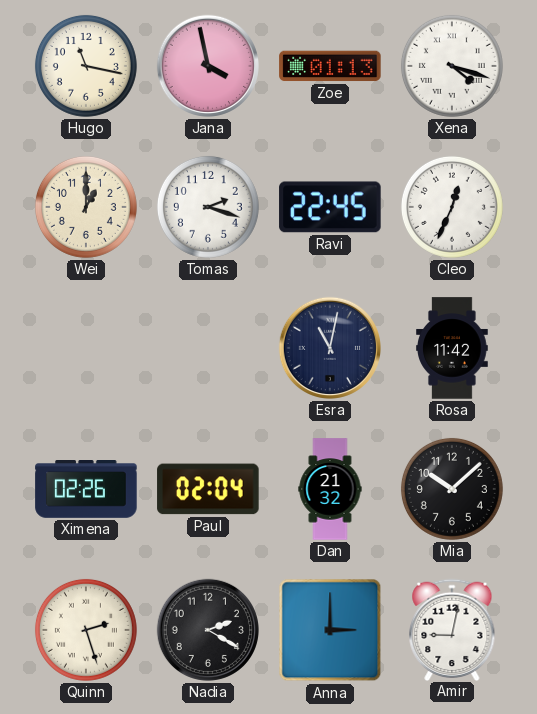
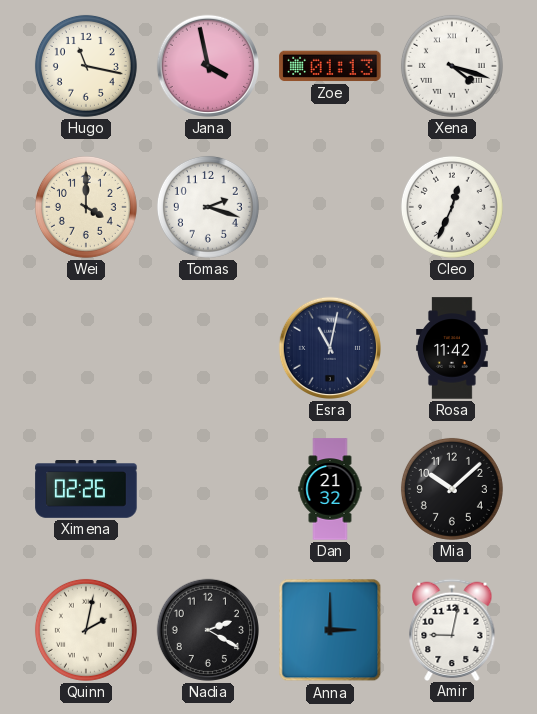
Wei: 1:00 -> 4:00 (86, 207)
Ravi: 22:45 -> none (330, 207)
Paul: 02:04 -> none (208, 489)
Quinn: 2:27 -> 2:02 (86, 630)
